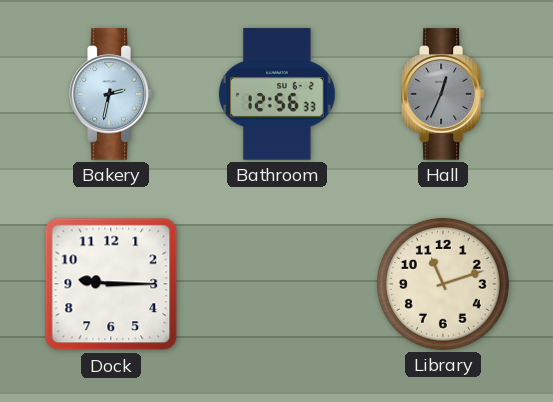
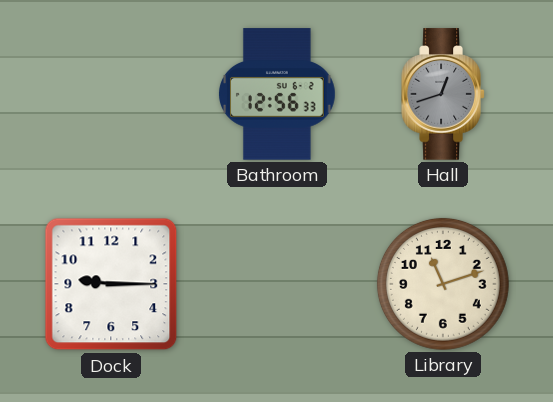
Bakery: 2:32 -> none (111, 94)
Hall: 12:34 -> 12:42 (443, 94)
